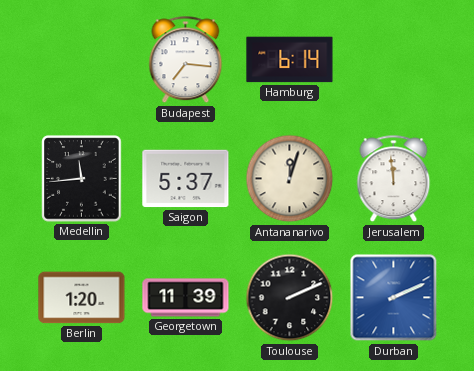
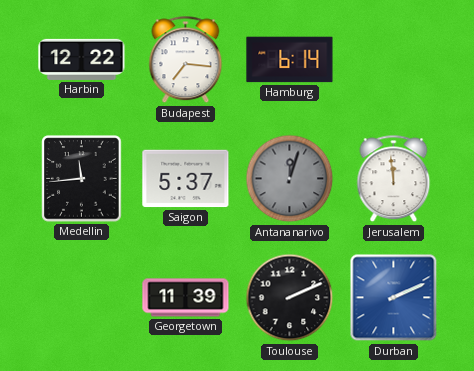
Harbin: none -> 12:22 (82, 59)
Antananarivo dial: cream -> grey (290, 179)
Berlin: 1:20 -> none (82, 298)
